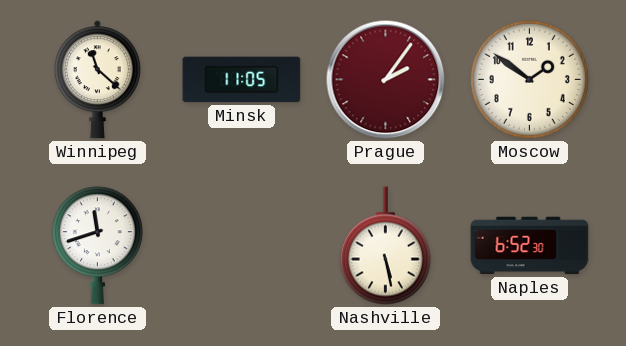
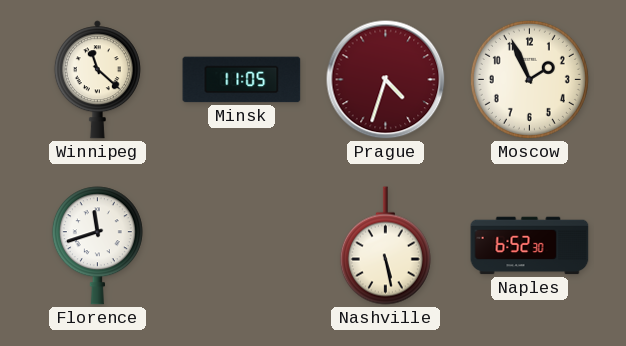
Prague: 2:06 -> 4:33 (386, 80)
Moscow: 1:51 -> 1:56 (529, 79)
